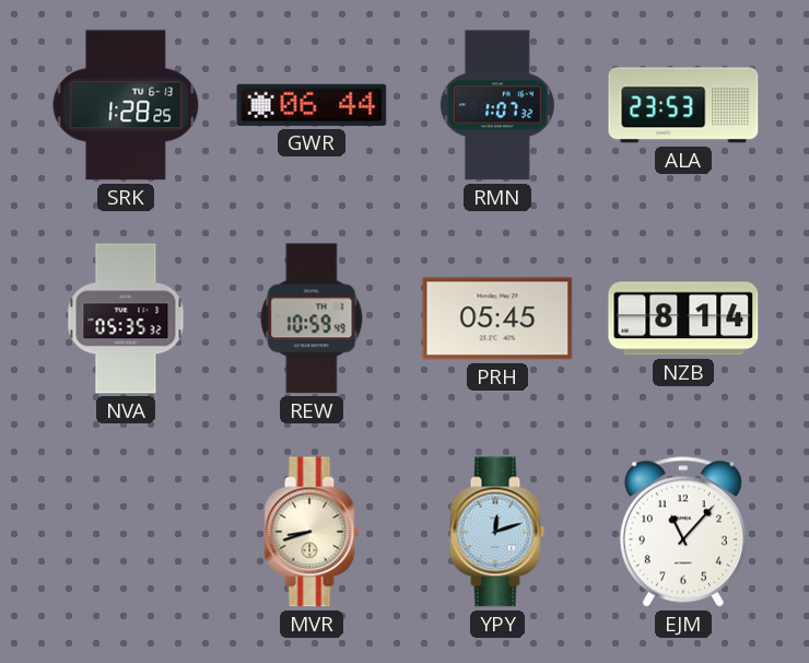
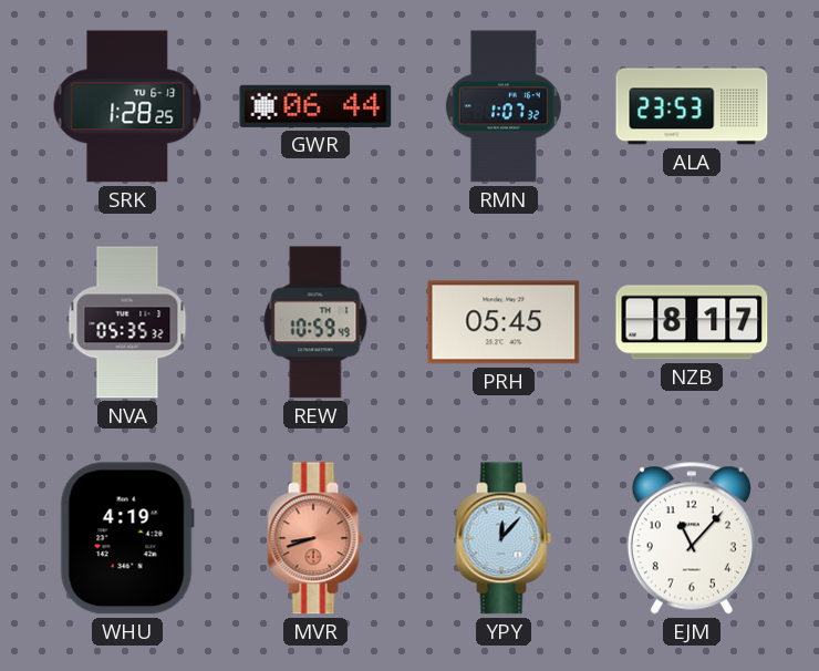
NZB: 8:14 -> 8:17 (692, 322)
WHU: none -> 4:19 (127, 538)
MVR dial: cream -> salmon (315, 538)
YPY: 12:12 -> 12:07 (504, 538)
